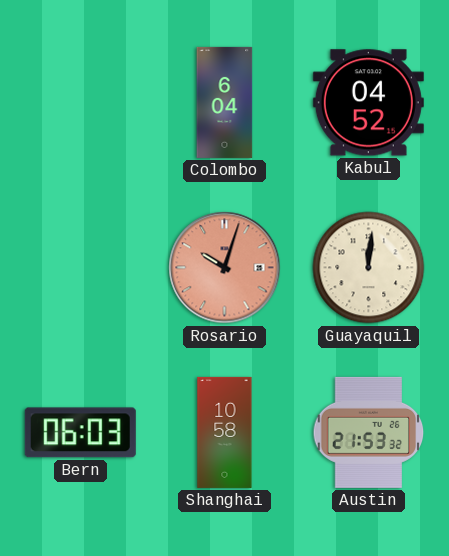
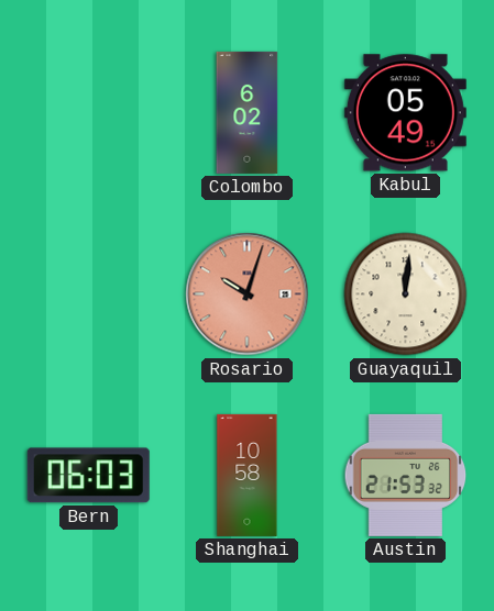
Colombo: 6:04 -> 6:02 (248, 112)
Kabul: 04:52 -> 05:49 (405, 113)
